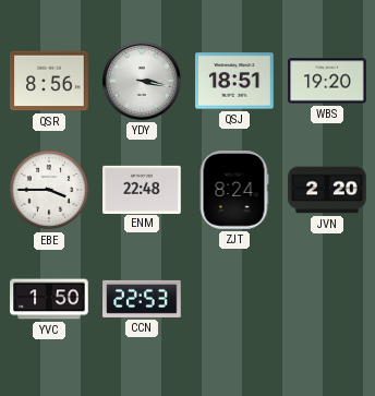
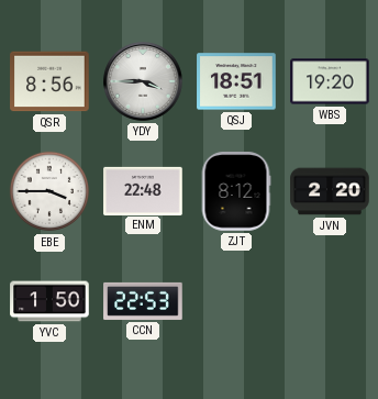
YDY: 3:17 -> 3:45 (143, 81)
ZJT: 8:24 -> 8:12 (236, 191)
